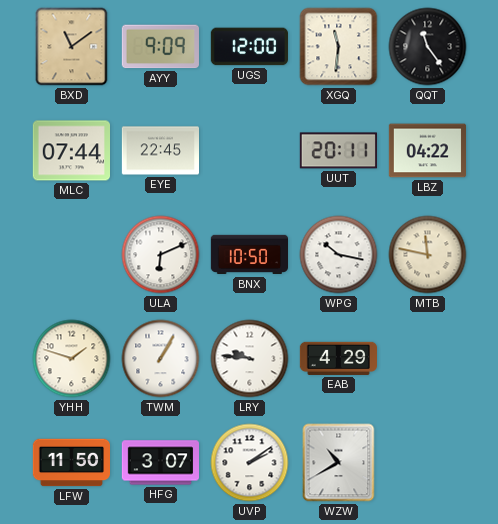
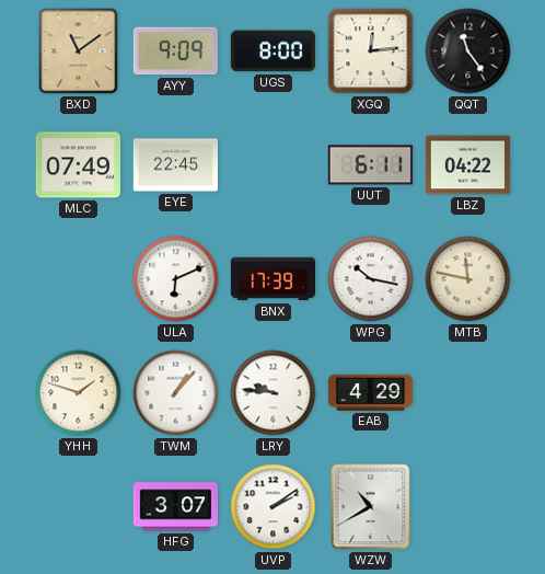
UGS: 12:00 -> 8:00 (272, 51)
XGQ: 11:31 -> 12:14 (371, 51)
MLC: 07:44 -> 07:49 (78, 165)
UUT: 20:11 -> 6:11 (370, 165)
BNX: 10:50 -> 17:39 (272, 279)
TWM: 1:05 -> 1:07 (176, 393)
LFW: 11:50 -> none (72, 463)
